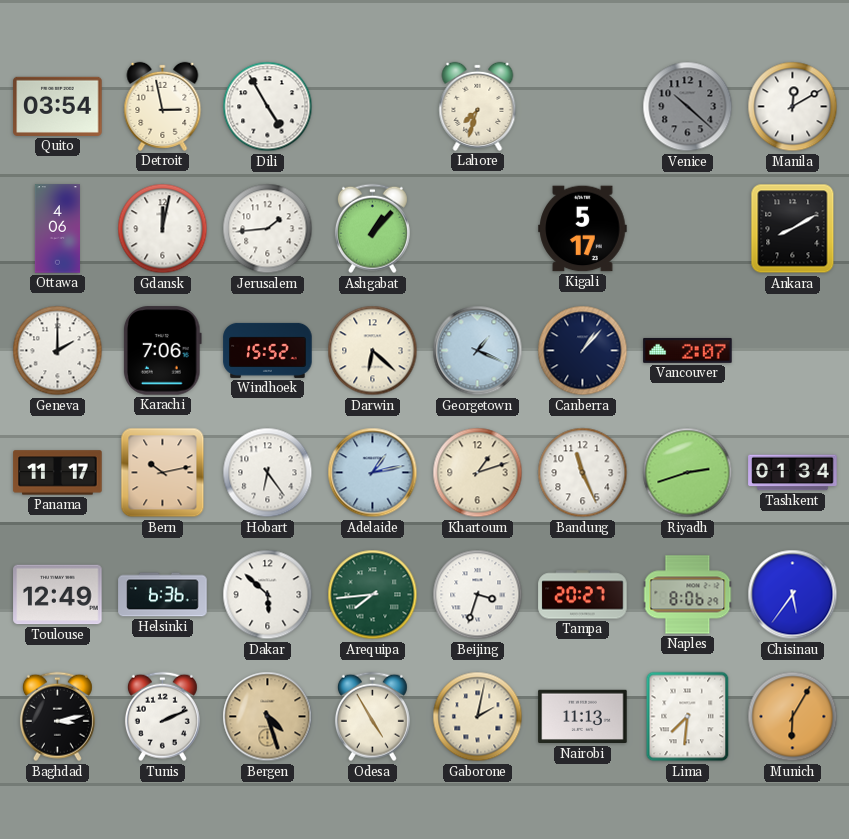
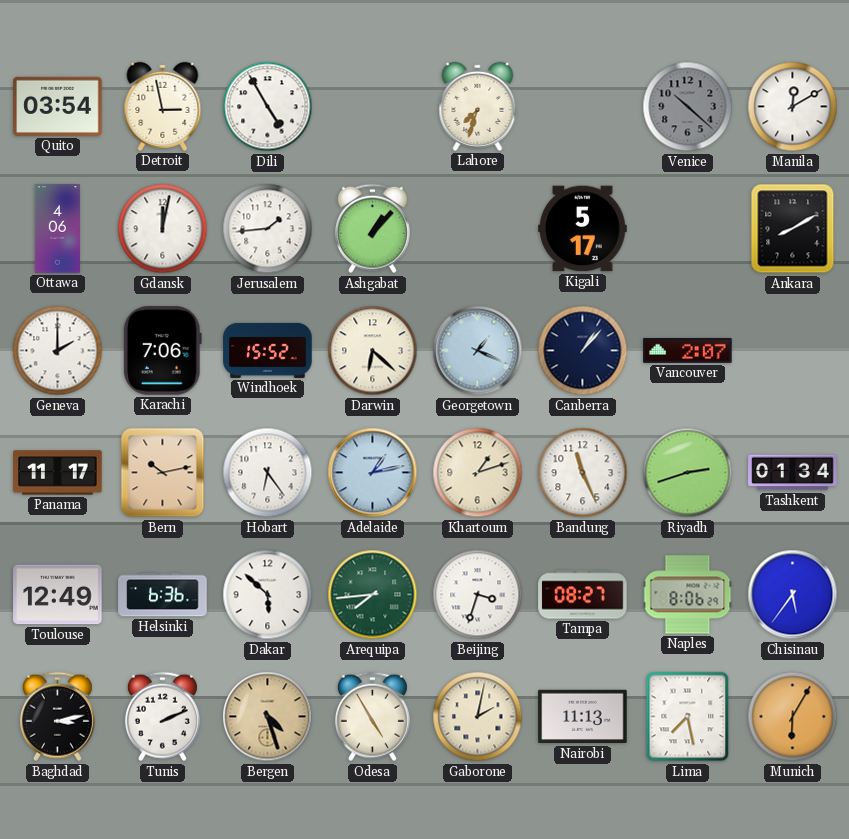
Tampa: 20:27 -> 08:27 (583, 595)
Lima: 7:31 -> 7:28 (688, 717)
